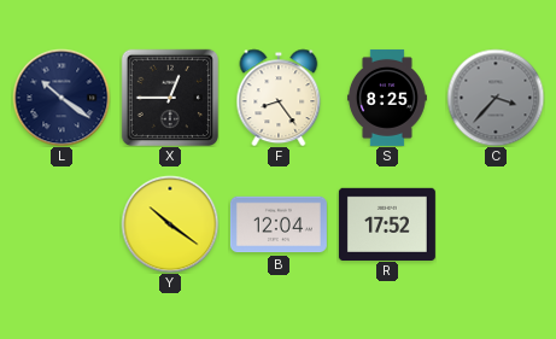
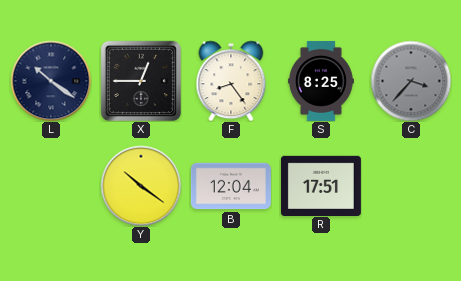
R: 17:52 -> 17:51 (321, 185)
